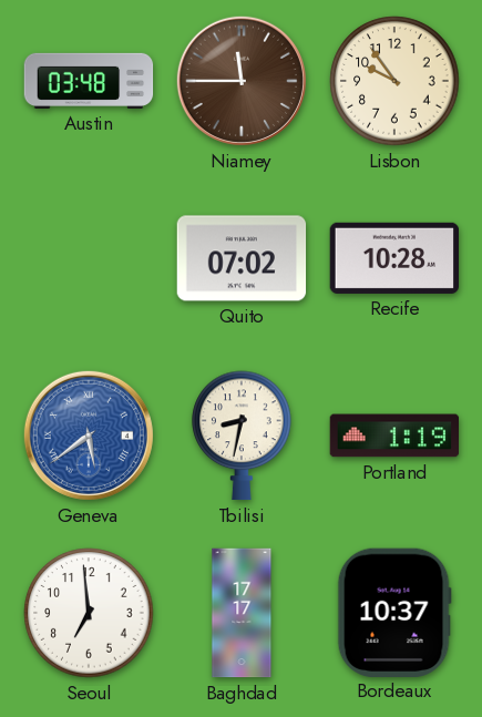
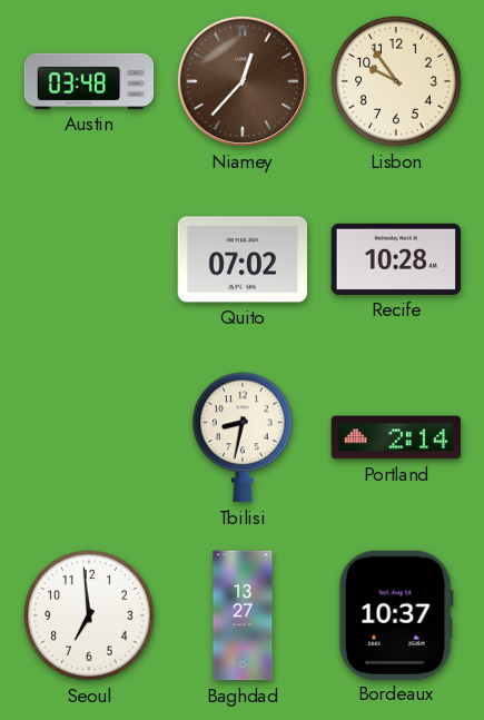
Niamey: 11:45 -> 12:37 (243, 81)
Geneva: 5:39 -> none (89, 436)
Portland: 1:19 -> 2:14 (396, 437)
Baghdad: 17:17 -> 13:27 (243, 615)
